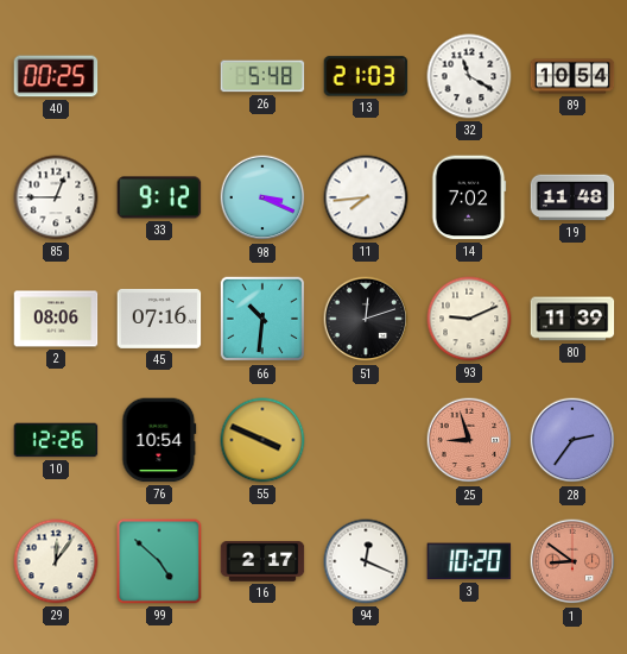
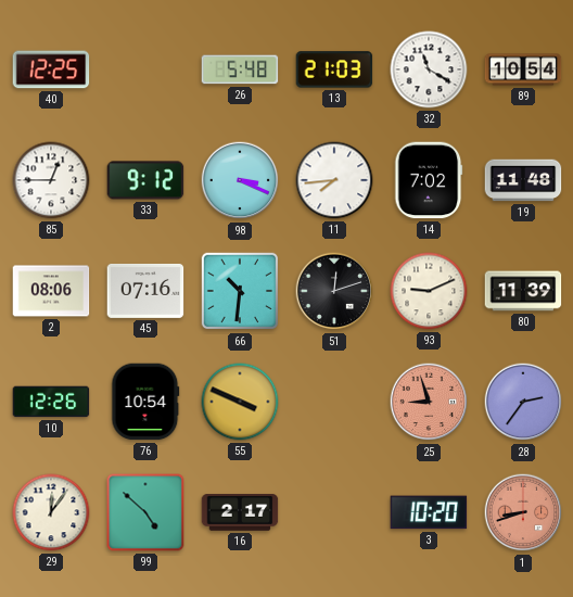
40: 00:25 -> 12:25 (51, 69)
94: 12:19 -> none (366, 561)
1: 8:51 -> 8:42 (523, 512)
